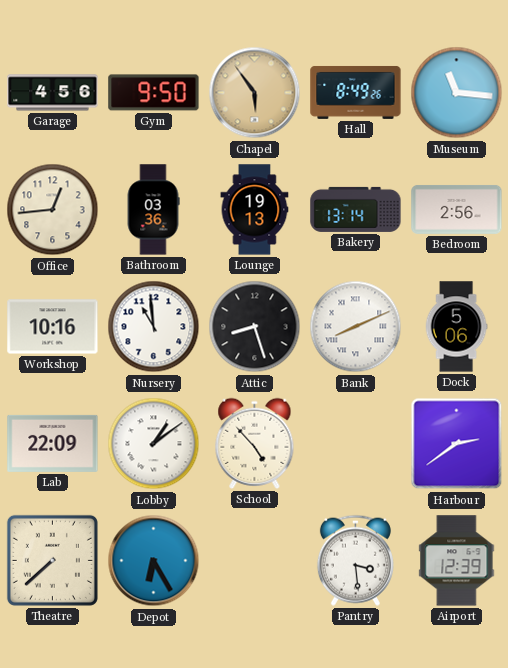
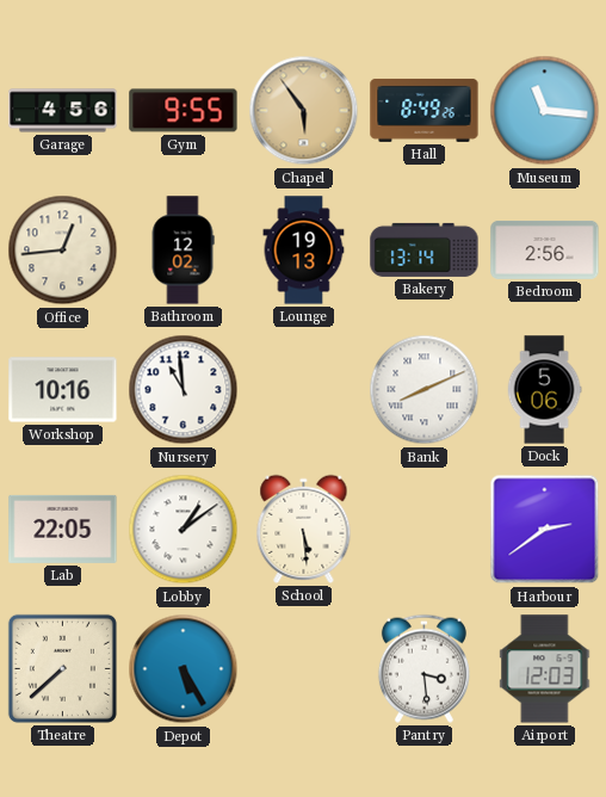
Gym: 9:50 -> 9:55 (184, 111)
Bathroom: 03:36 -> 12:02 (183, 251)
Attic: 8:27 -> none (255, 327)
Lab: 22:09 -> 22:05 (63, 529)
School: 4:53 -> 5:29 (304, 529)
Depot: 6:25 -> 5:25 (184, 669)
Airport: 12:39 -> 12:03 (545, 669)
